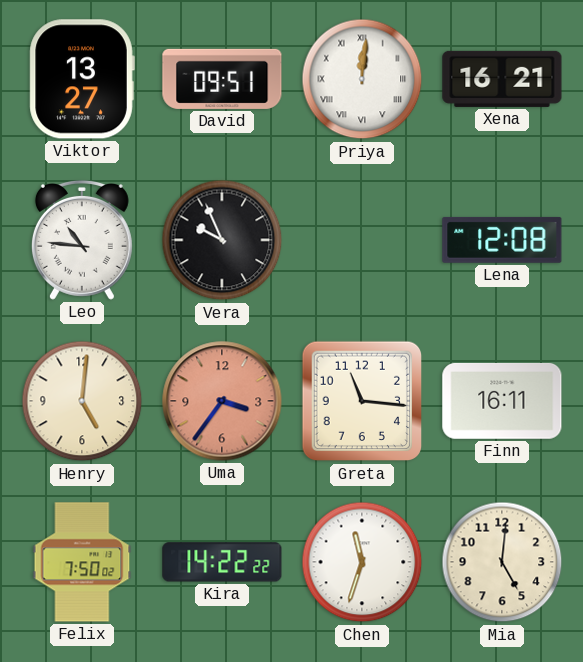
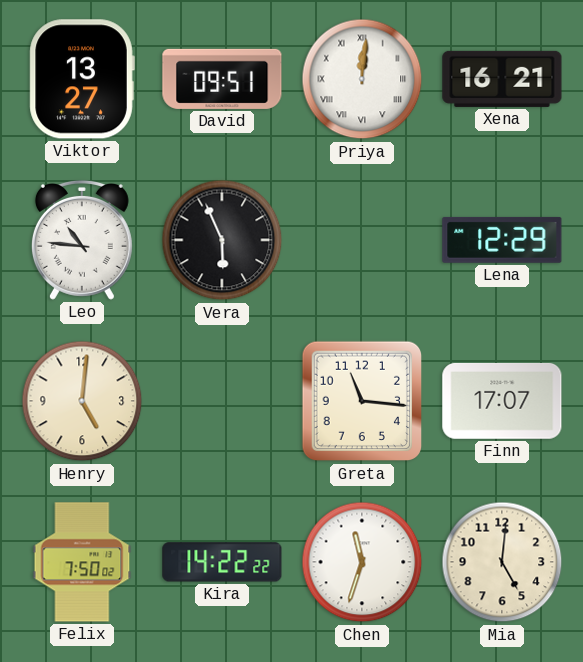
Vera: 9:56 -> 5:56 (222, 240)
Lena: 12:08 -> 12:29 (502, 240)
Uma: 3:36 -> none (222, 401)
Finn: 16:11 -> 17:07 (502, 401)
